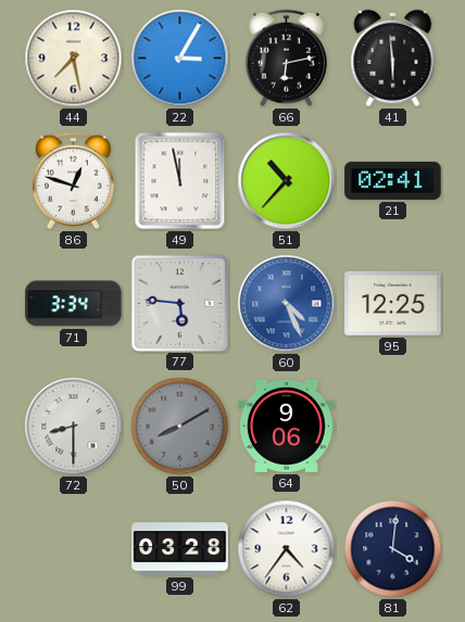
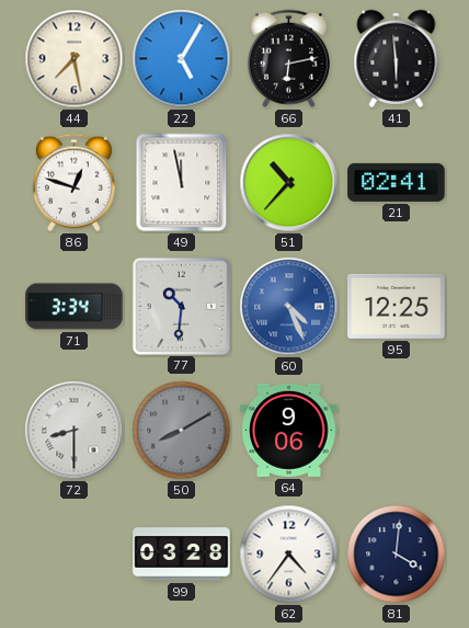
22: 3:05 -> 5:05 (182, 59)
77: 5:46 -> 10:31 (181, 306)
